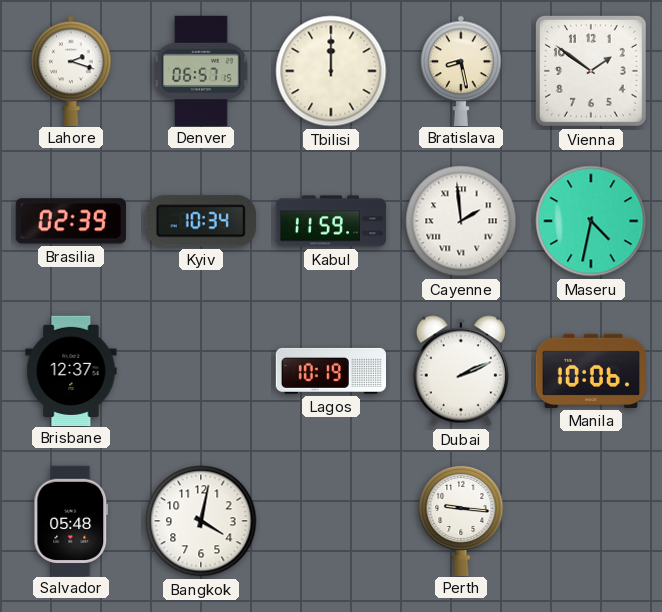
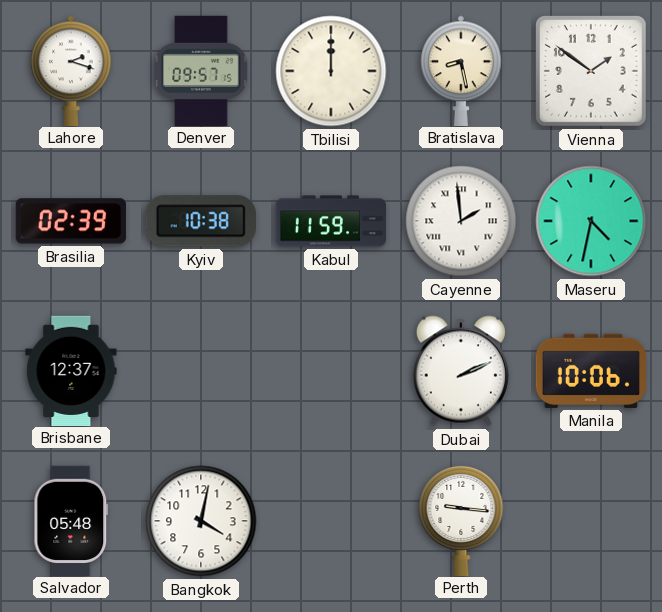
Denver: 06:57 -> 09:57 (201, 70)
Kyiv: 10:34 -> 10:38 (201, 221)
Lagos: 10:19 -> none (330, 371)
